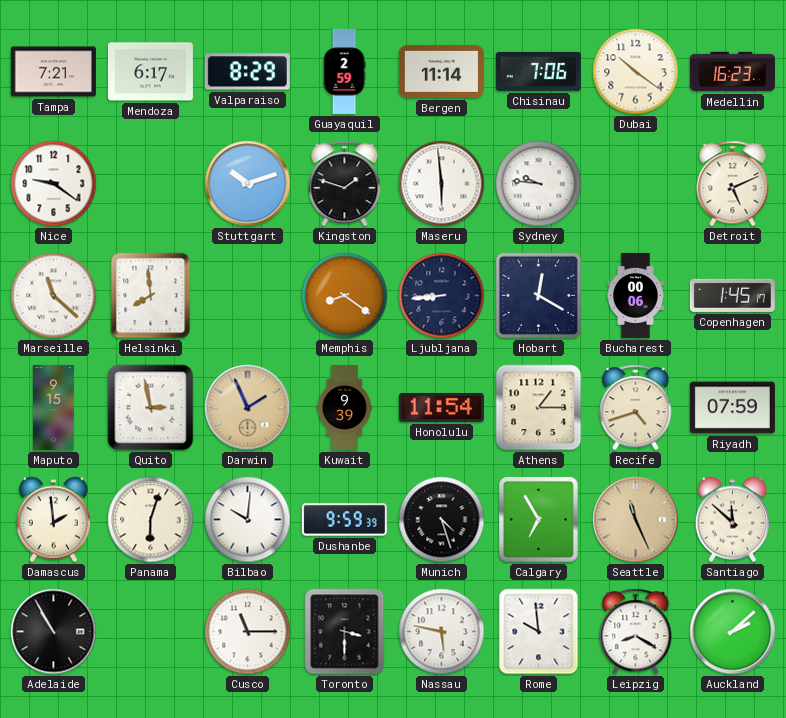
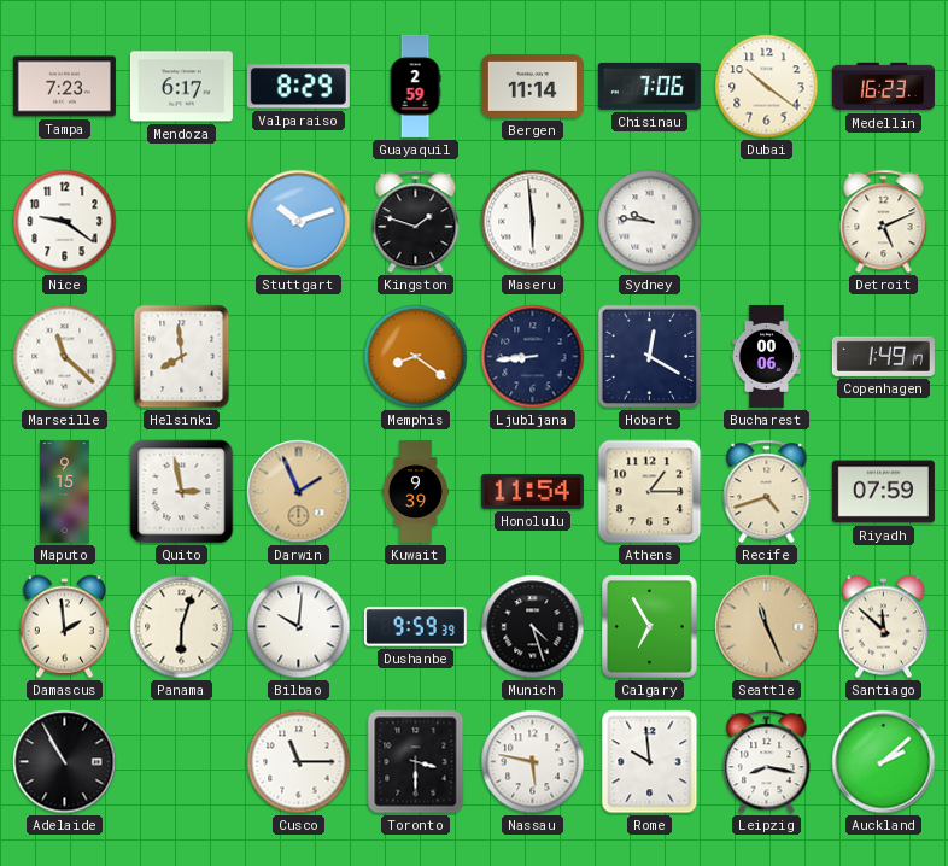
Tampa: 7:21 -> 7:23 (64, 87)
Copenhagen: 1:45 -> 1:49 (883, 356)
Leipzig: 8:20 -> 8:17 (767, 762)
